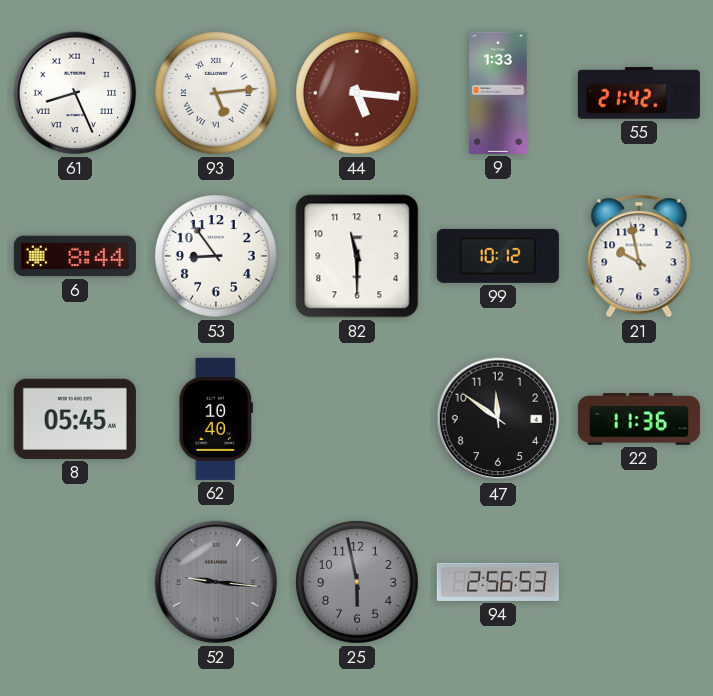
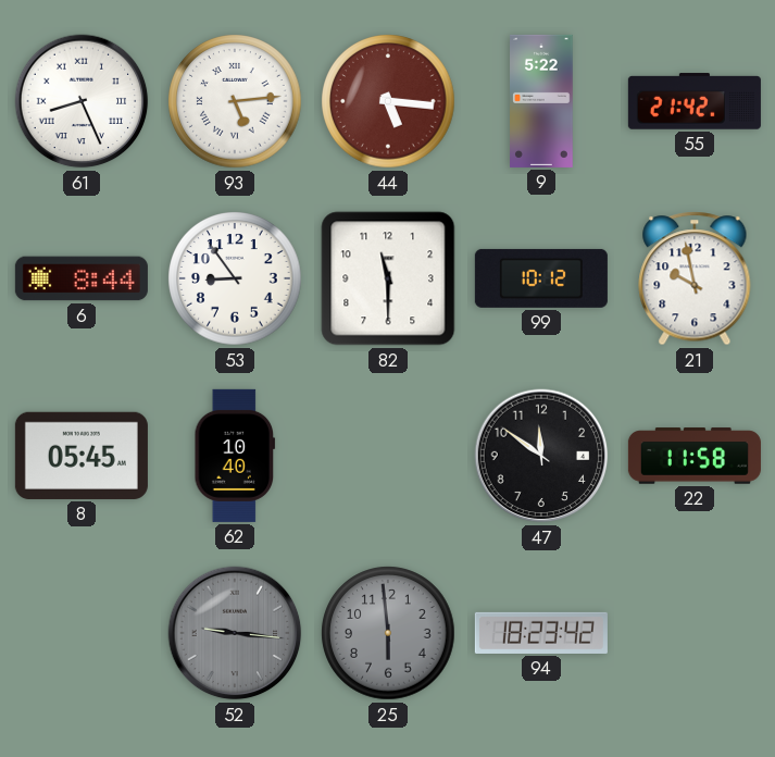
9: 1:33 -> 5:22 (541, 101)
22: 11:36 -> 11:58 (695, 456)
25: 5:58 -> 5:59 (388, 633)
94: 2:56 -> 18:23 (541, 633)
